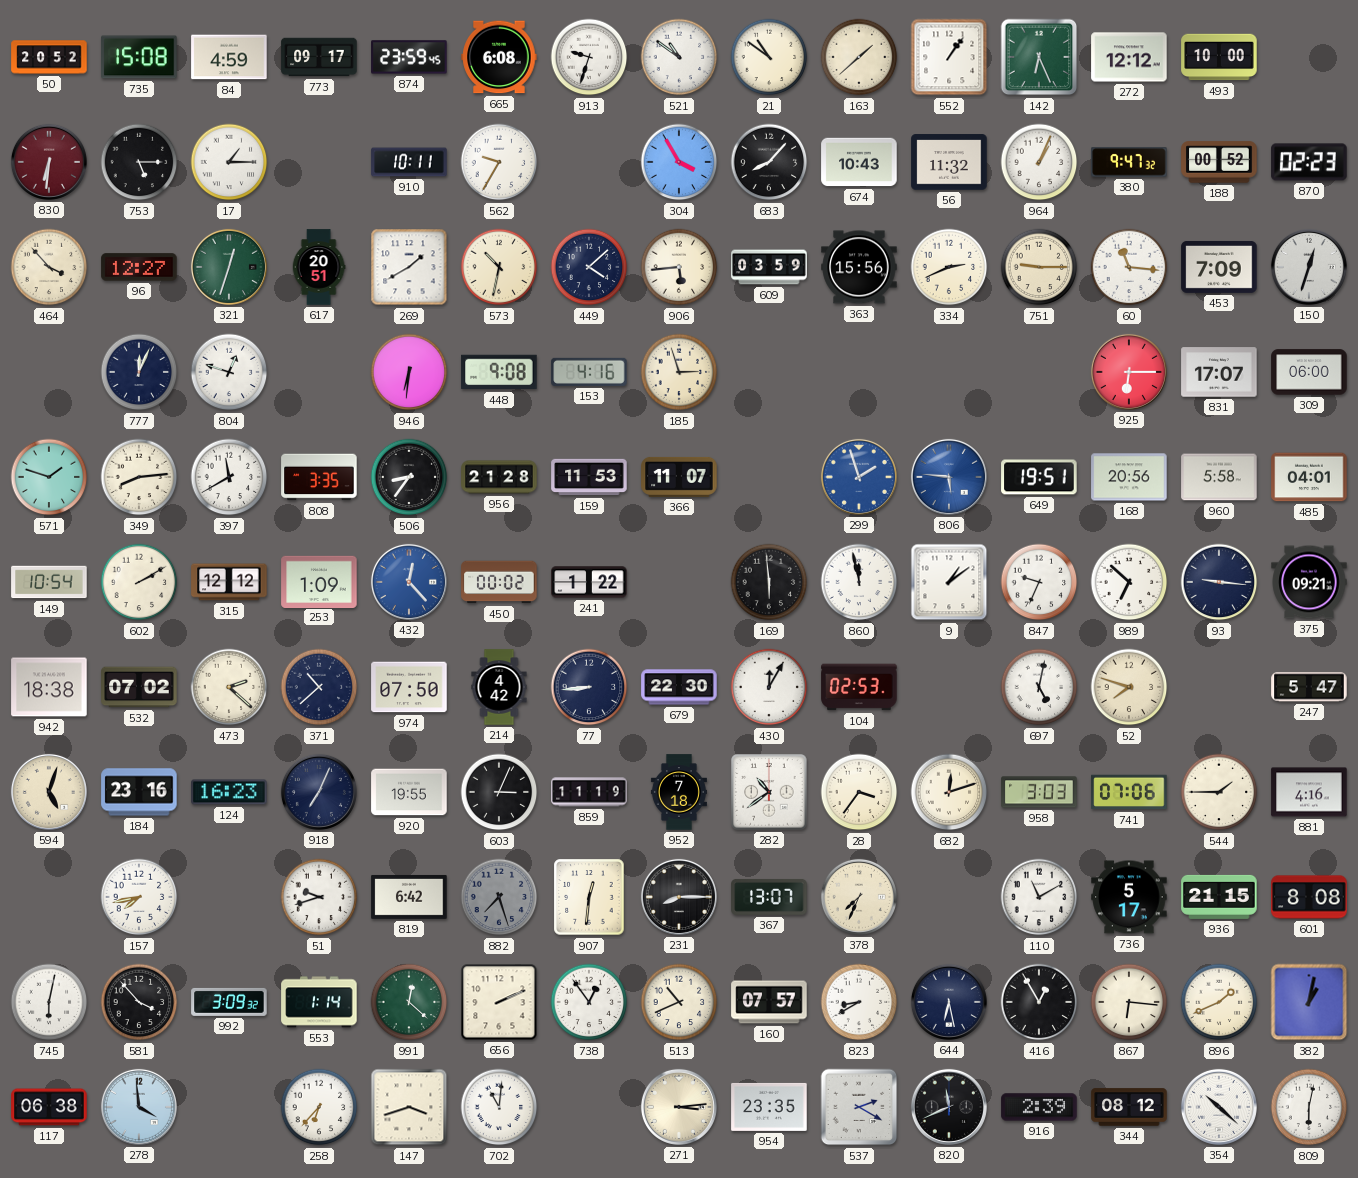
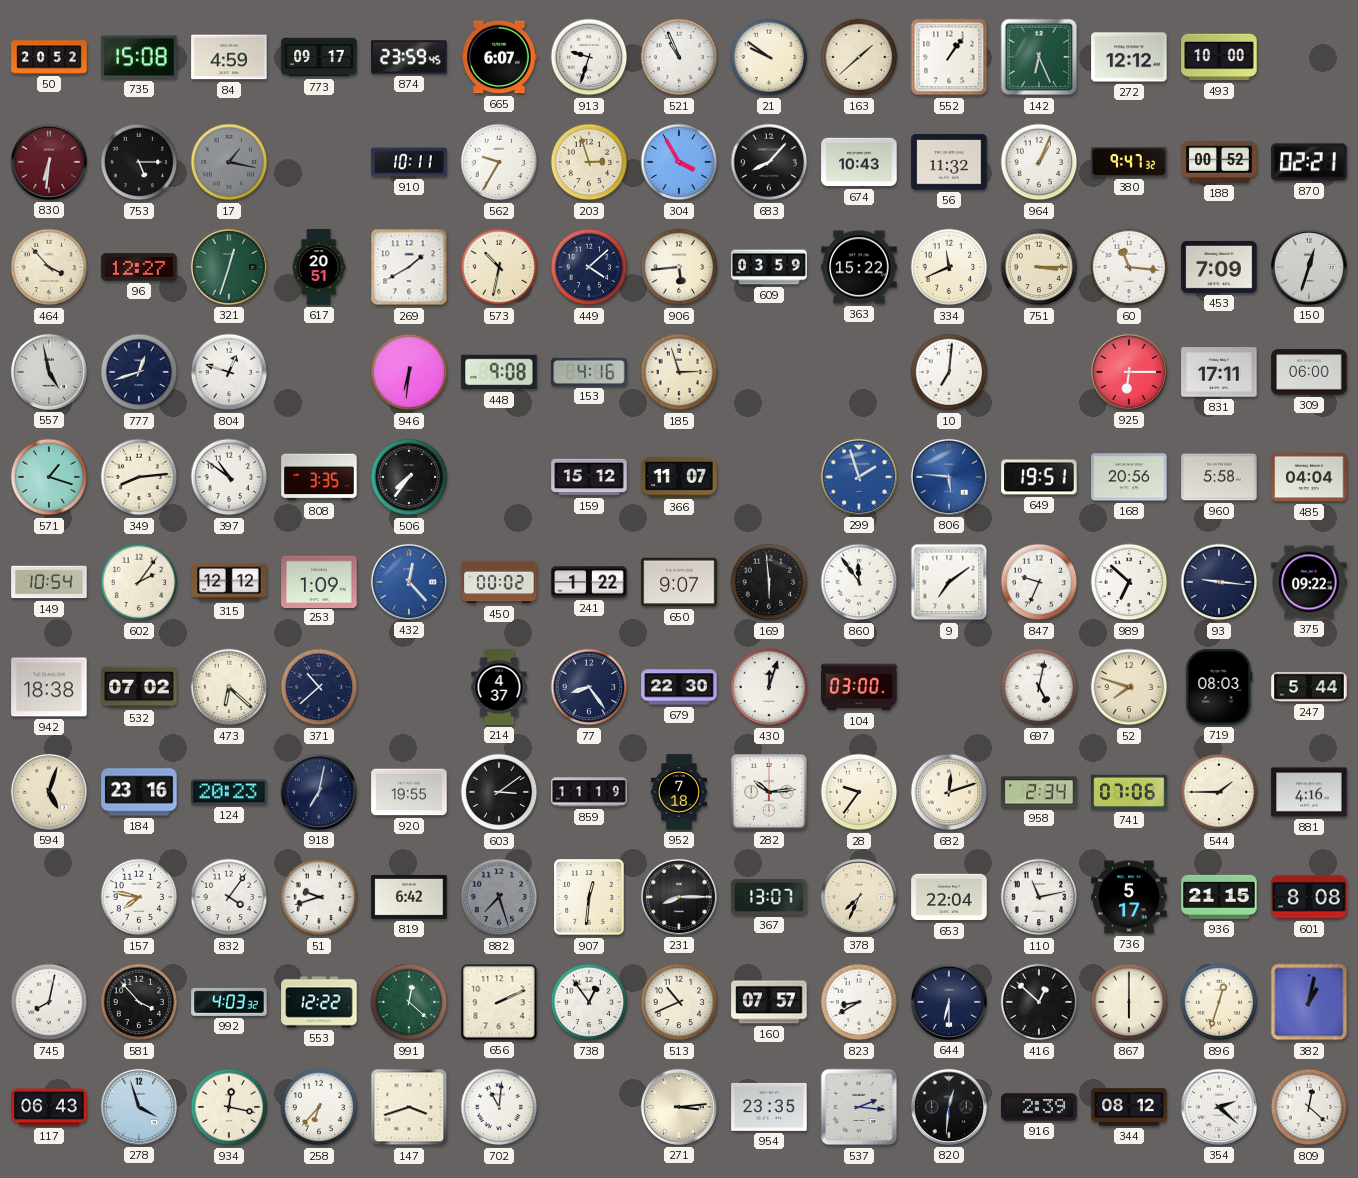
665: 6:08 -> 6:07 (499, 57)
521: 10:51 -> 10:56 (679, 57)
21: 10:51 -> 9:51 (769, 57)
17: 1:15 -> 1:17 (229, 162)
17 dial: white -> grey (229, 162)
203: none -> 2:57 (589, 162)
870: 02:23 -> 02:21 (1309, 162)
363: 15:56 -> 15:22 (859, 267)
334: 2:41 -> 11:41 (949, 267)
751: 9:15 -> 3:15 (1039, 267)
557: none -> 4:58 (49, 372)
777: 12:04 -> 12:42 (139, 372)
10: none -> 7:01 (949, 372)
831: 17:07 -> 17:11 (1219, 372)
571: 1:48 -> 1:18 (49, 477)
397: 11:40 -> 10:51 (229, 477)
506: 8:36 -> 7:36 (409, 477)
956: 21:28 -> none (499, 477)
159: 11:53 -> 15:12 (589, 477)
485: 04:01 -> 04:04 (1309, 477)
602: 2:10 -> 2:06 (139, 582)
650: none -> 9:07 (679, 582)
860: 11:58 -> 11:54 (859, 582)
9: 1:09 -> 7:09 (949, 582)
375: 09:21 -> 09:22 (1309, 582)
473: 2:22 -> 6:22 (229, 687)
974: 07:50 -> none (409, 687)
214: 4:42 -> 4:37 (499, 687)
77: 8:44 -> 8:24 (589, 687)
430: 12:05 -> 12:03 (769, 687)
104: 02:53 -> 03:00 (859, 687)
719: none -> 08:03 (1219, 687)
247: 5:47 -> 5:44 (1309, 687)
124: 16:23 -> 20:23 (229, 792)
918: 7:04 -> 7:02 (319, 792)
603: 3:04 -> 3:09 (499, 792)
282: 10:39 -> 10:14 (769, 792)
28: 3:36 -> 9:36 (859, 792)
958: 3:03 -> 2:34 (1039, 792)
157: 7:43 -> 7:47 (139, 897)
832: none -> 4:06 (229, 897)
653: none -> 22:04 (949, 897)
110: 11:10 -> 11:13 (1039, 897)
745: 6:02 -> 8:02 (49, 1002)
992: 3:09 -> 4:03 (229, 1002)
553: 1:14 -> 12:22 (319, 1002)
644: 6:28 -> 6:30 (949, 1002)
416: 12:55 -> 12:52 (1039, 1002)
867: 6:16 -> 6:00 (1129, 1002)
896: 1:41 -> 12:33 (1219, 1002)
117: 06:38 -> 06:43 (49, 1107)
278: 3:59 -> 3:57 (139, 1107)
934: none -> 12:17 (229, 1107)
537: 2:20 -> 2:16 (859, 1107)
820: 11:41 -> 12:31 (949, 1107)
354: 10:22 -> 2:22 (1219, 1107)
809: 6:02 -> 12:22 (1309, 1107)
